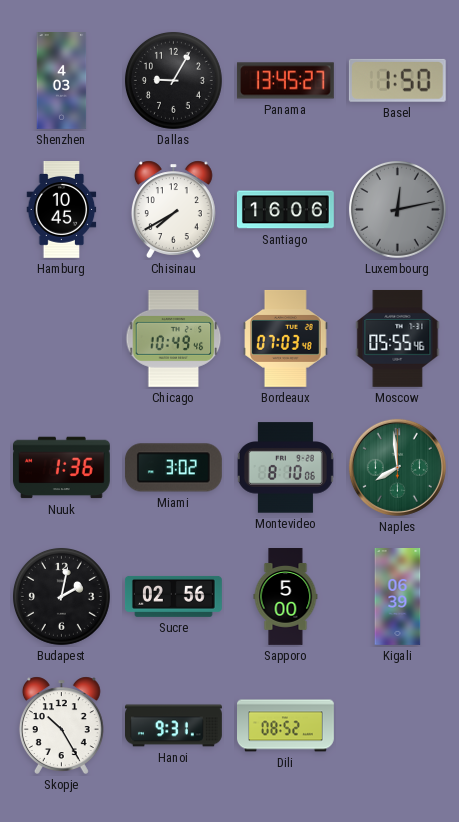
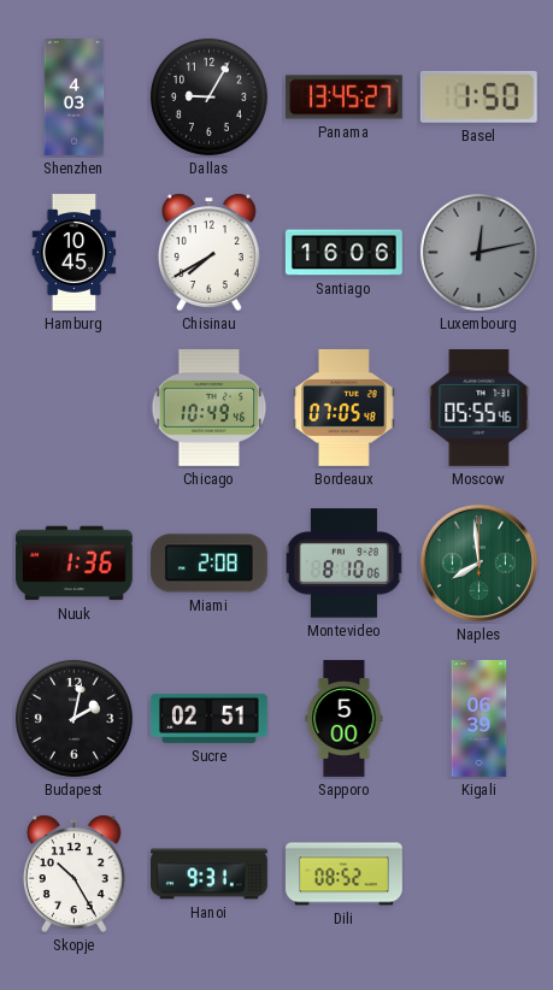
Bordeaux: 07:03 -> 07:05 (345, 407)
Miami: 3:02 -> 2:08 (208, 564)
Sucre: 02:56 -> 02:51 (208, 718)
